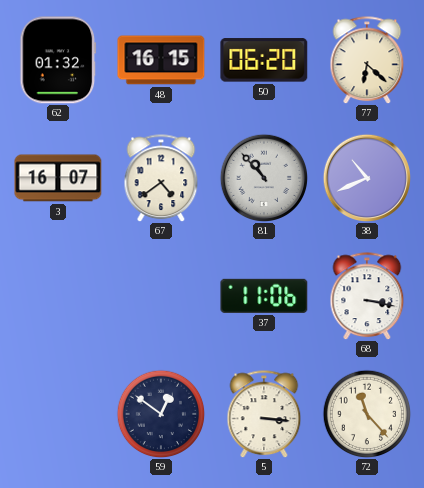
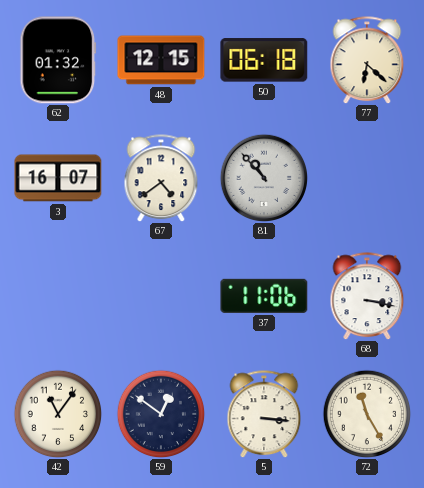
48: 16:15 -> 12:15 (161, 60)
50: 06:20 -> 06:18 (264, 60)
38: 10:41 -> none (366, 177)
42: none -> 11:06 (58, 414)
72: 11:23 -> 11:25 (367, 414)
